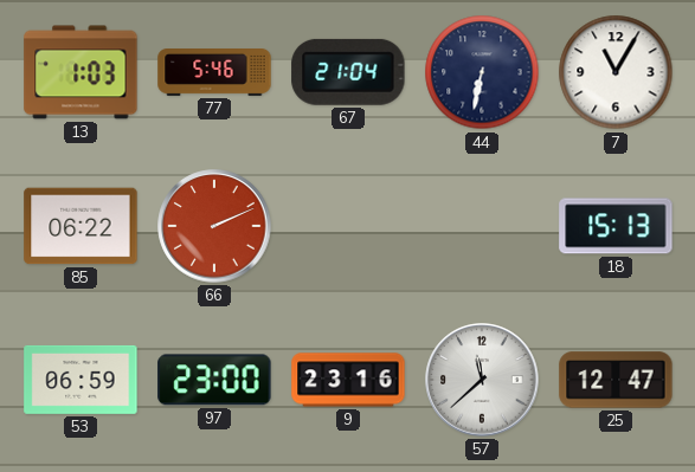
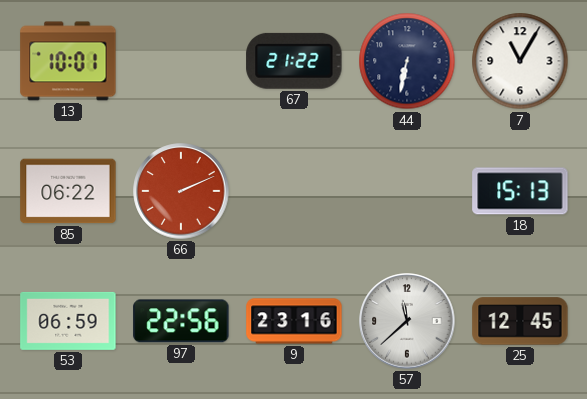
13: 1:03 -> 10:01 (68, 61)
77: 5:46 -> none (214, 73)
67: 21:04 -> 21:22 (294, 61)
97: 23:00 -> 22:56 (181, 321)
25: 12:47 -> 12:45 (520, 321)
